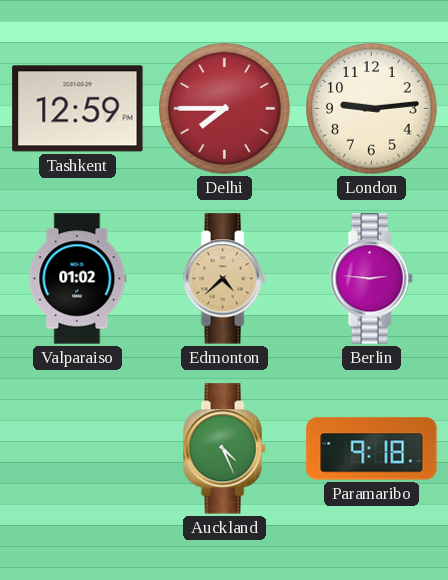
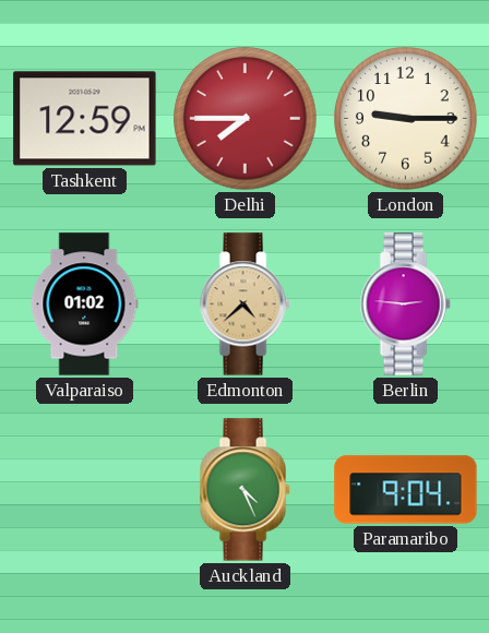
London: 9:14 -> 9:15 (406, 119)
Paramaribo: 9:18 -> 9:04 (406, 490)
